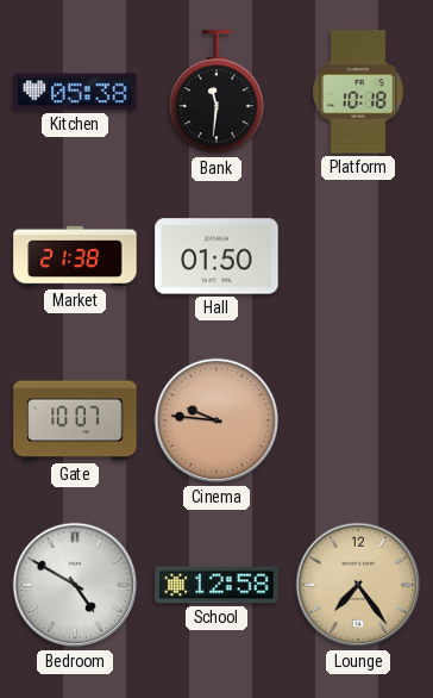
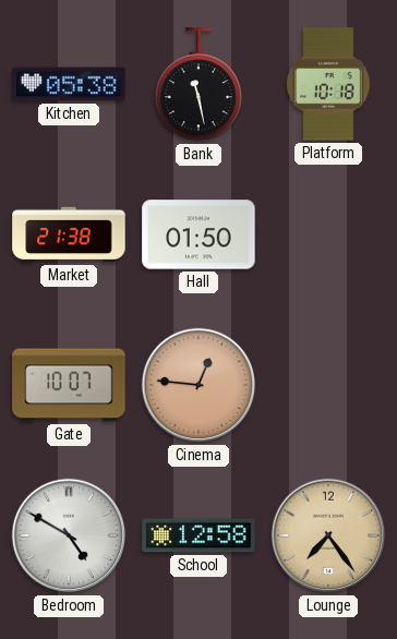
Bank: 11:31 -> 11:28 (198, 85)
Cinema: 9:46 -> 12:46 (198, 385)
